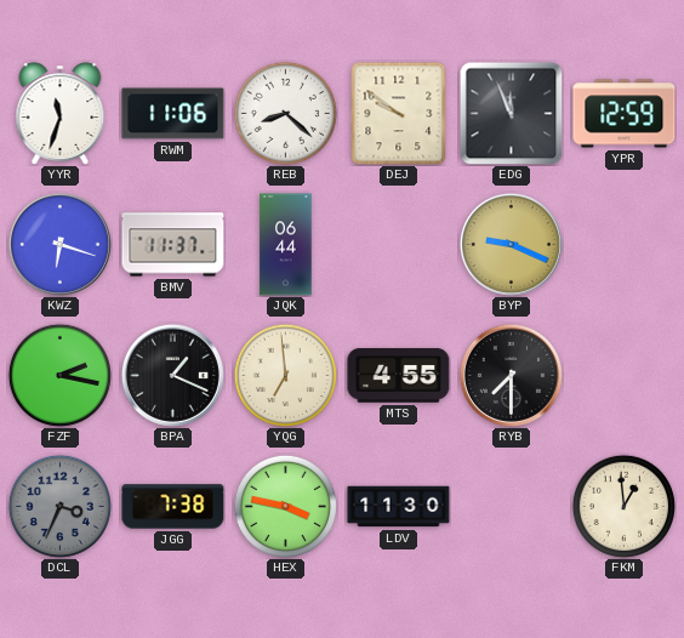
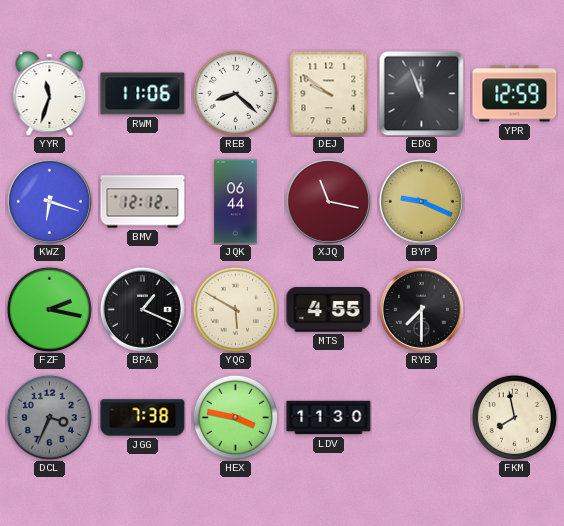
BMV: 11:37 -> 12:12 (143, 202)
XJQ: none -> 11:17 (328, 201)
YQG: 6:59 -> 5:50 (235, 309)
FKM: 12:59 -> 7:58 (514, 417)
